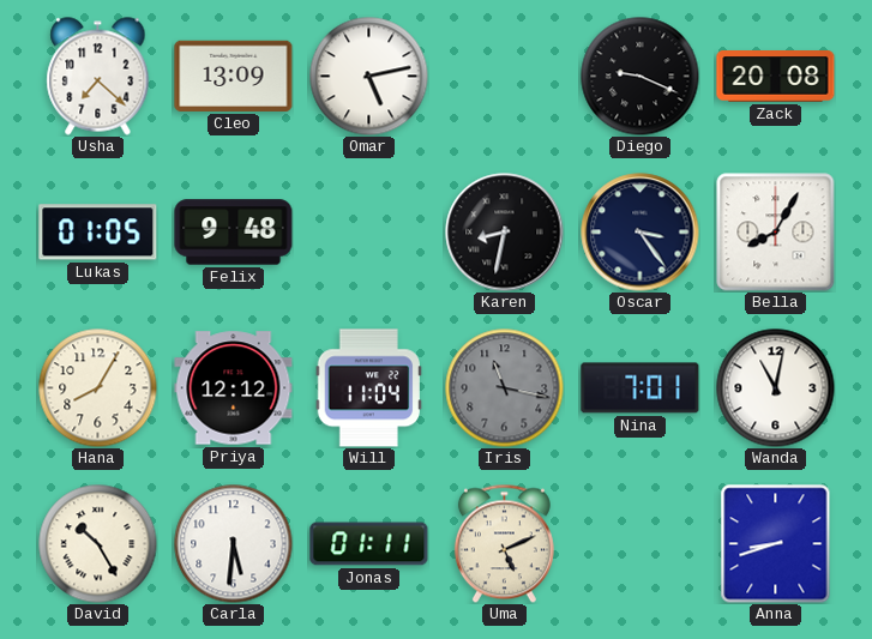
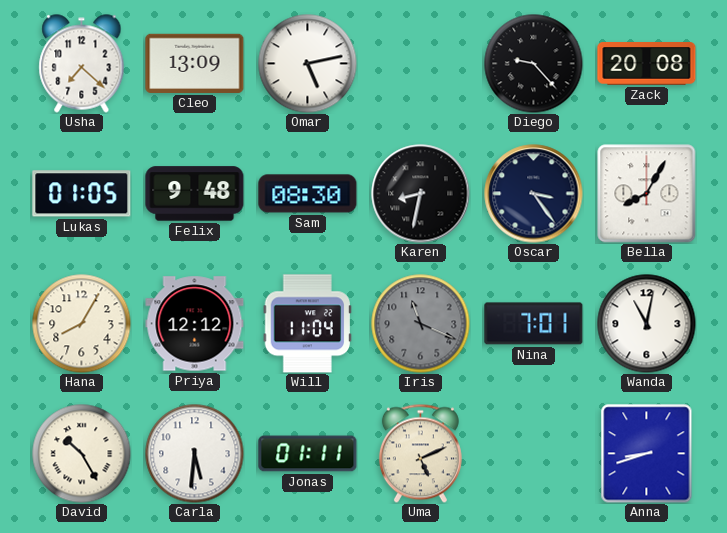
Diego: 9:19 -> 9:23 (534, 64)
Sam: none -> 08:30 (308, 194)
Iris: 11:17 -> 11:19 (421, 324)
